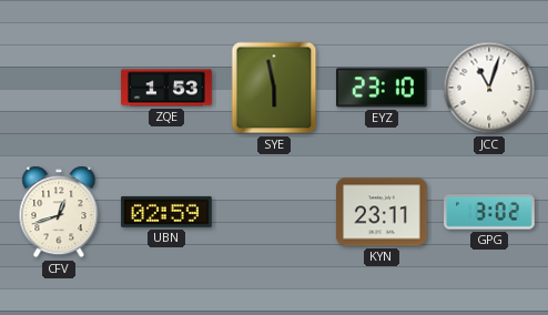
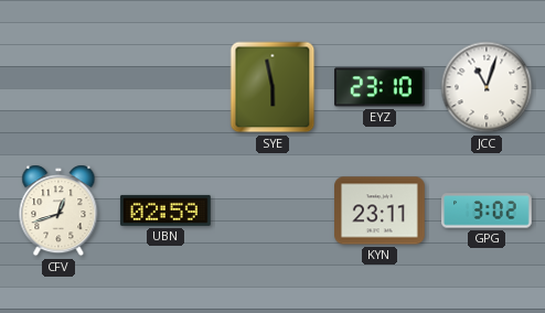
ZQE: 1:53 -> none (166, 88)
